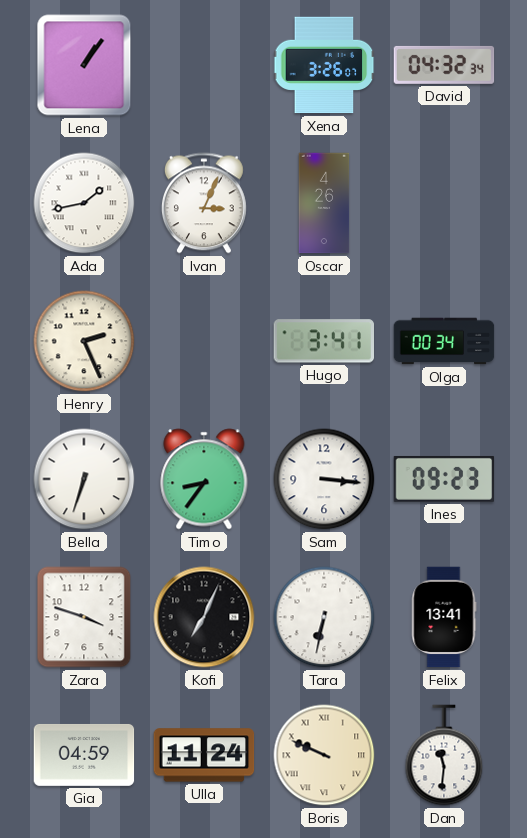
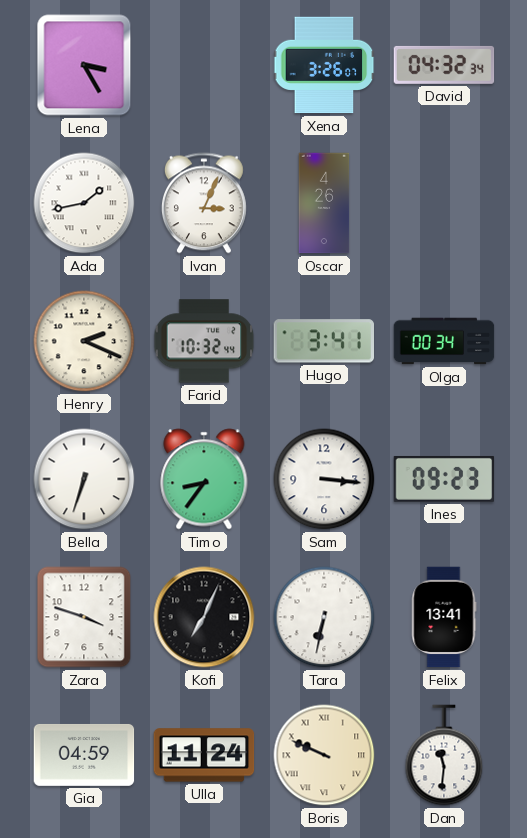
Lena: 1:06 -> 3:25 (84, 65)
Henry: 2:26 -> 2:19 (84, 341)
Farid: none -> 10:32 (204, 341)
